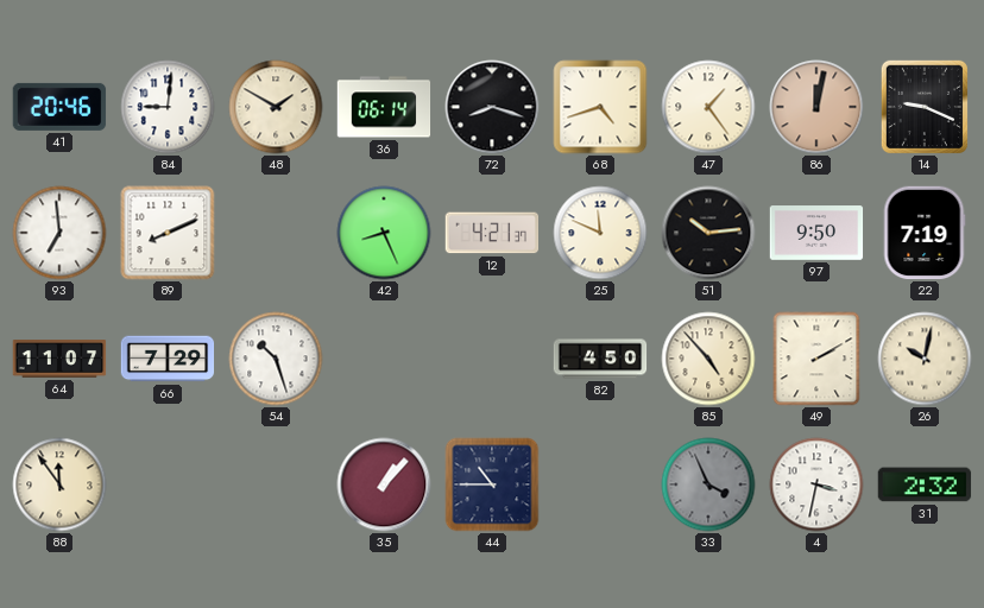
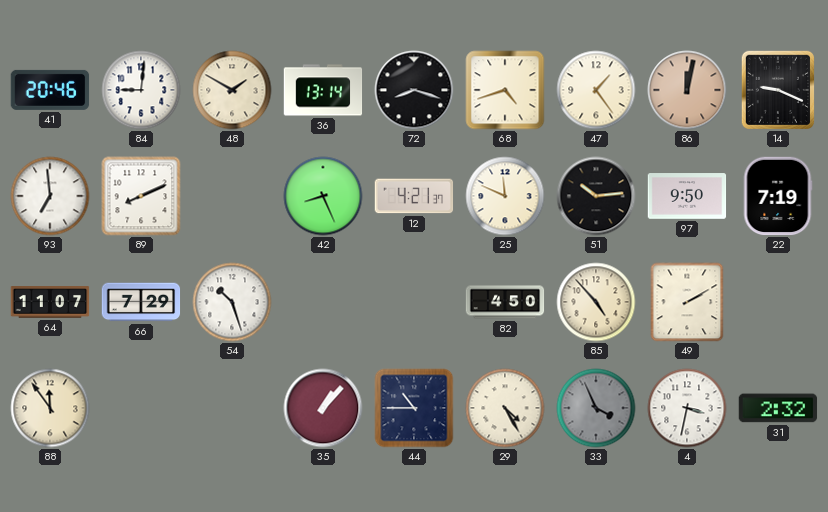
36: 06:14 -> 13:14 (323, 90)
26: 10:02 -> none (925, 359)
29: none -> 4:25 (505, 408)
